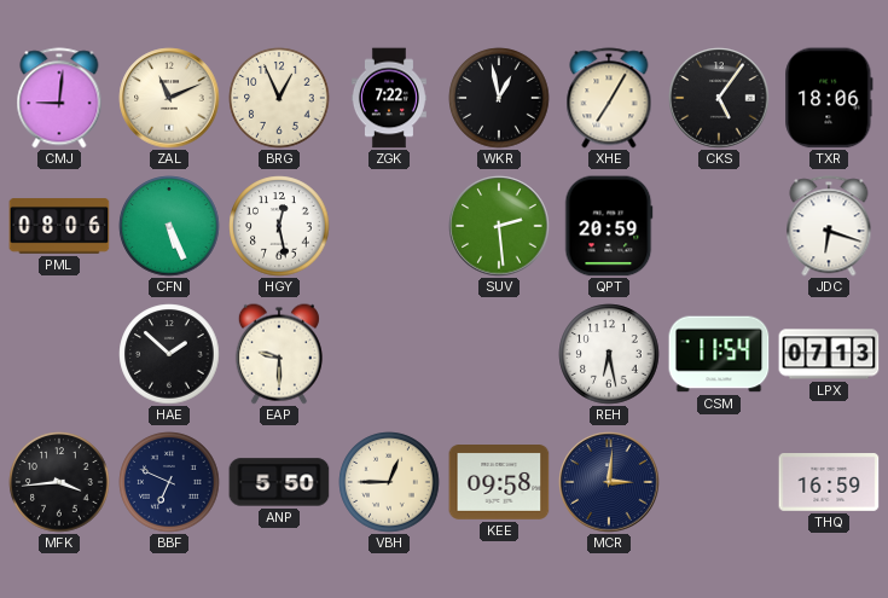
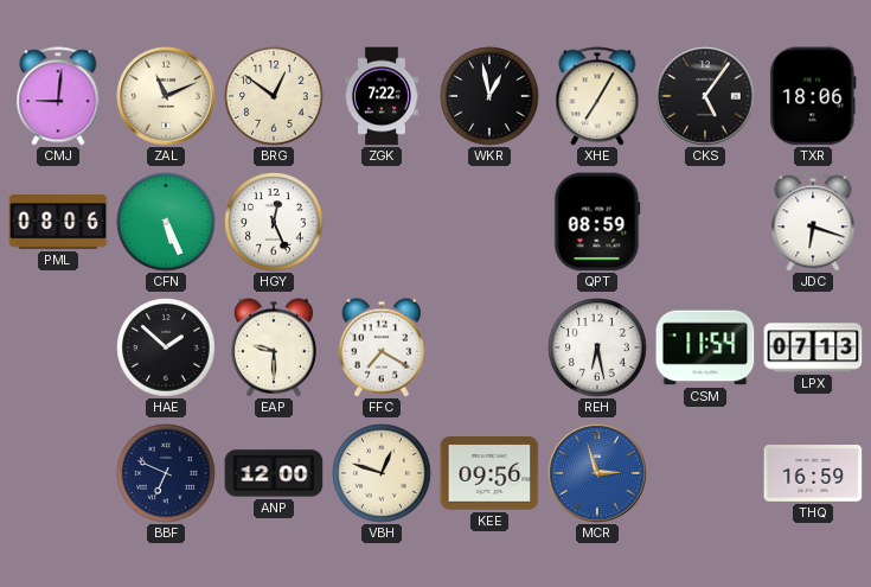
BRG: 12:56 -> 12:51 (274, 96)
HGY: 12:28 -> 12:26 (274, 222)
SUV: 2:29 -> none (499, 226)
QPT: 20:59 -> 08:59 (597, 222)
FFC: none -> 7:20 (382, 347)
MFK: 3:44 -> none (59, 482)
ANP: 5:50 -> 12:00 (274, 473)
VBH: 12:45 -> 12:48 (382, 473)
KEE: 09:58 -> 09:56 (489, 474)
MCR: 3:01 -> 2:57 (597, 473)
MCR dial: navy -> blue (597, 473)
